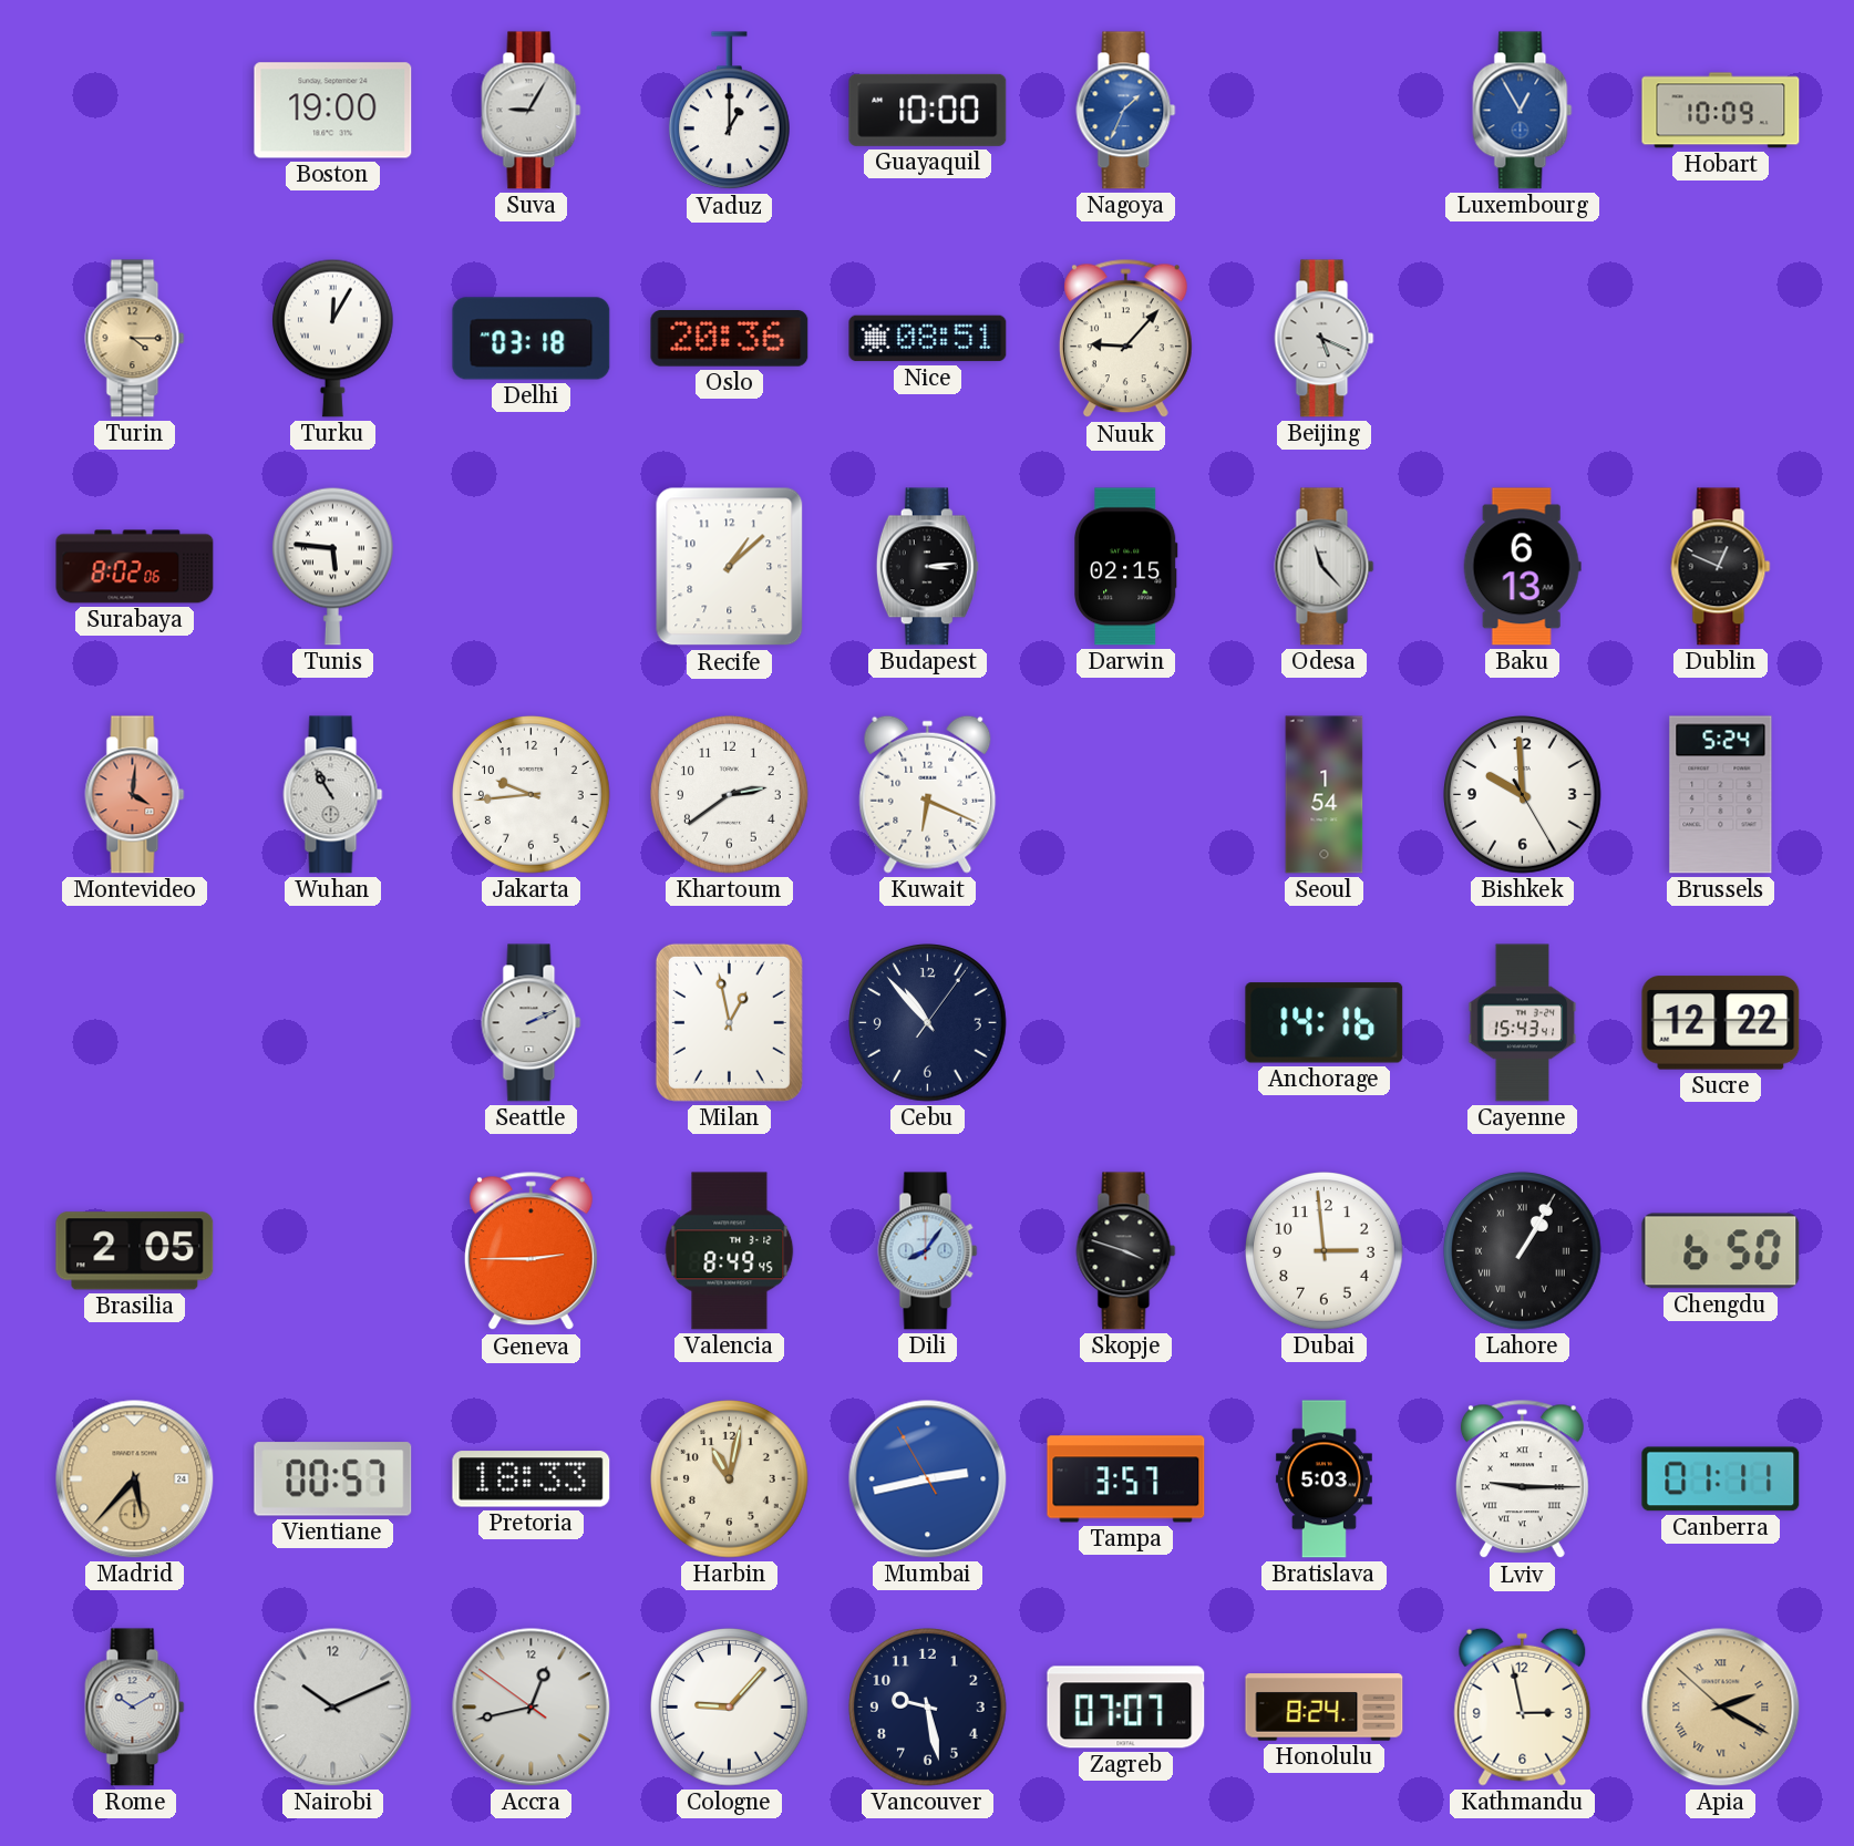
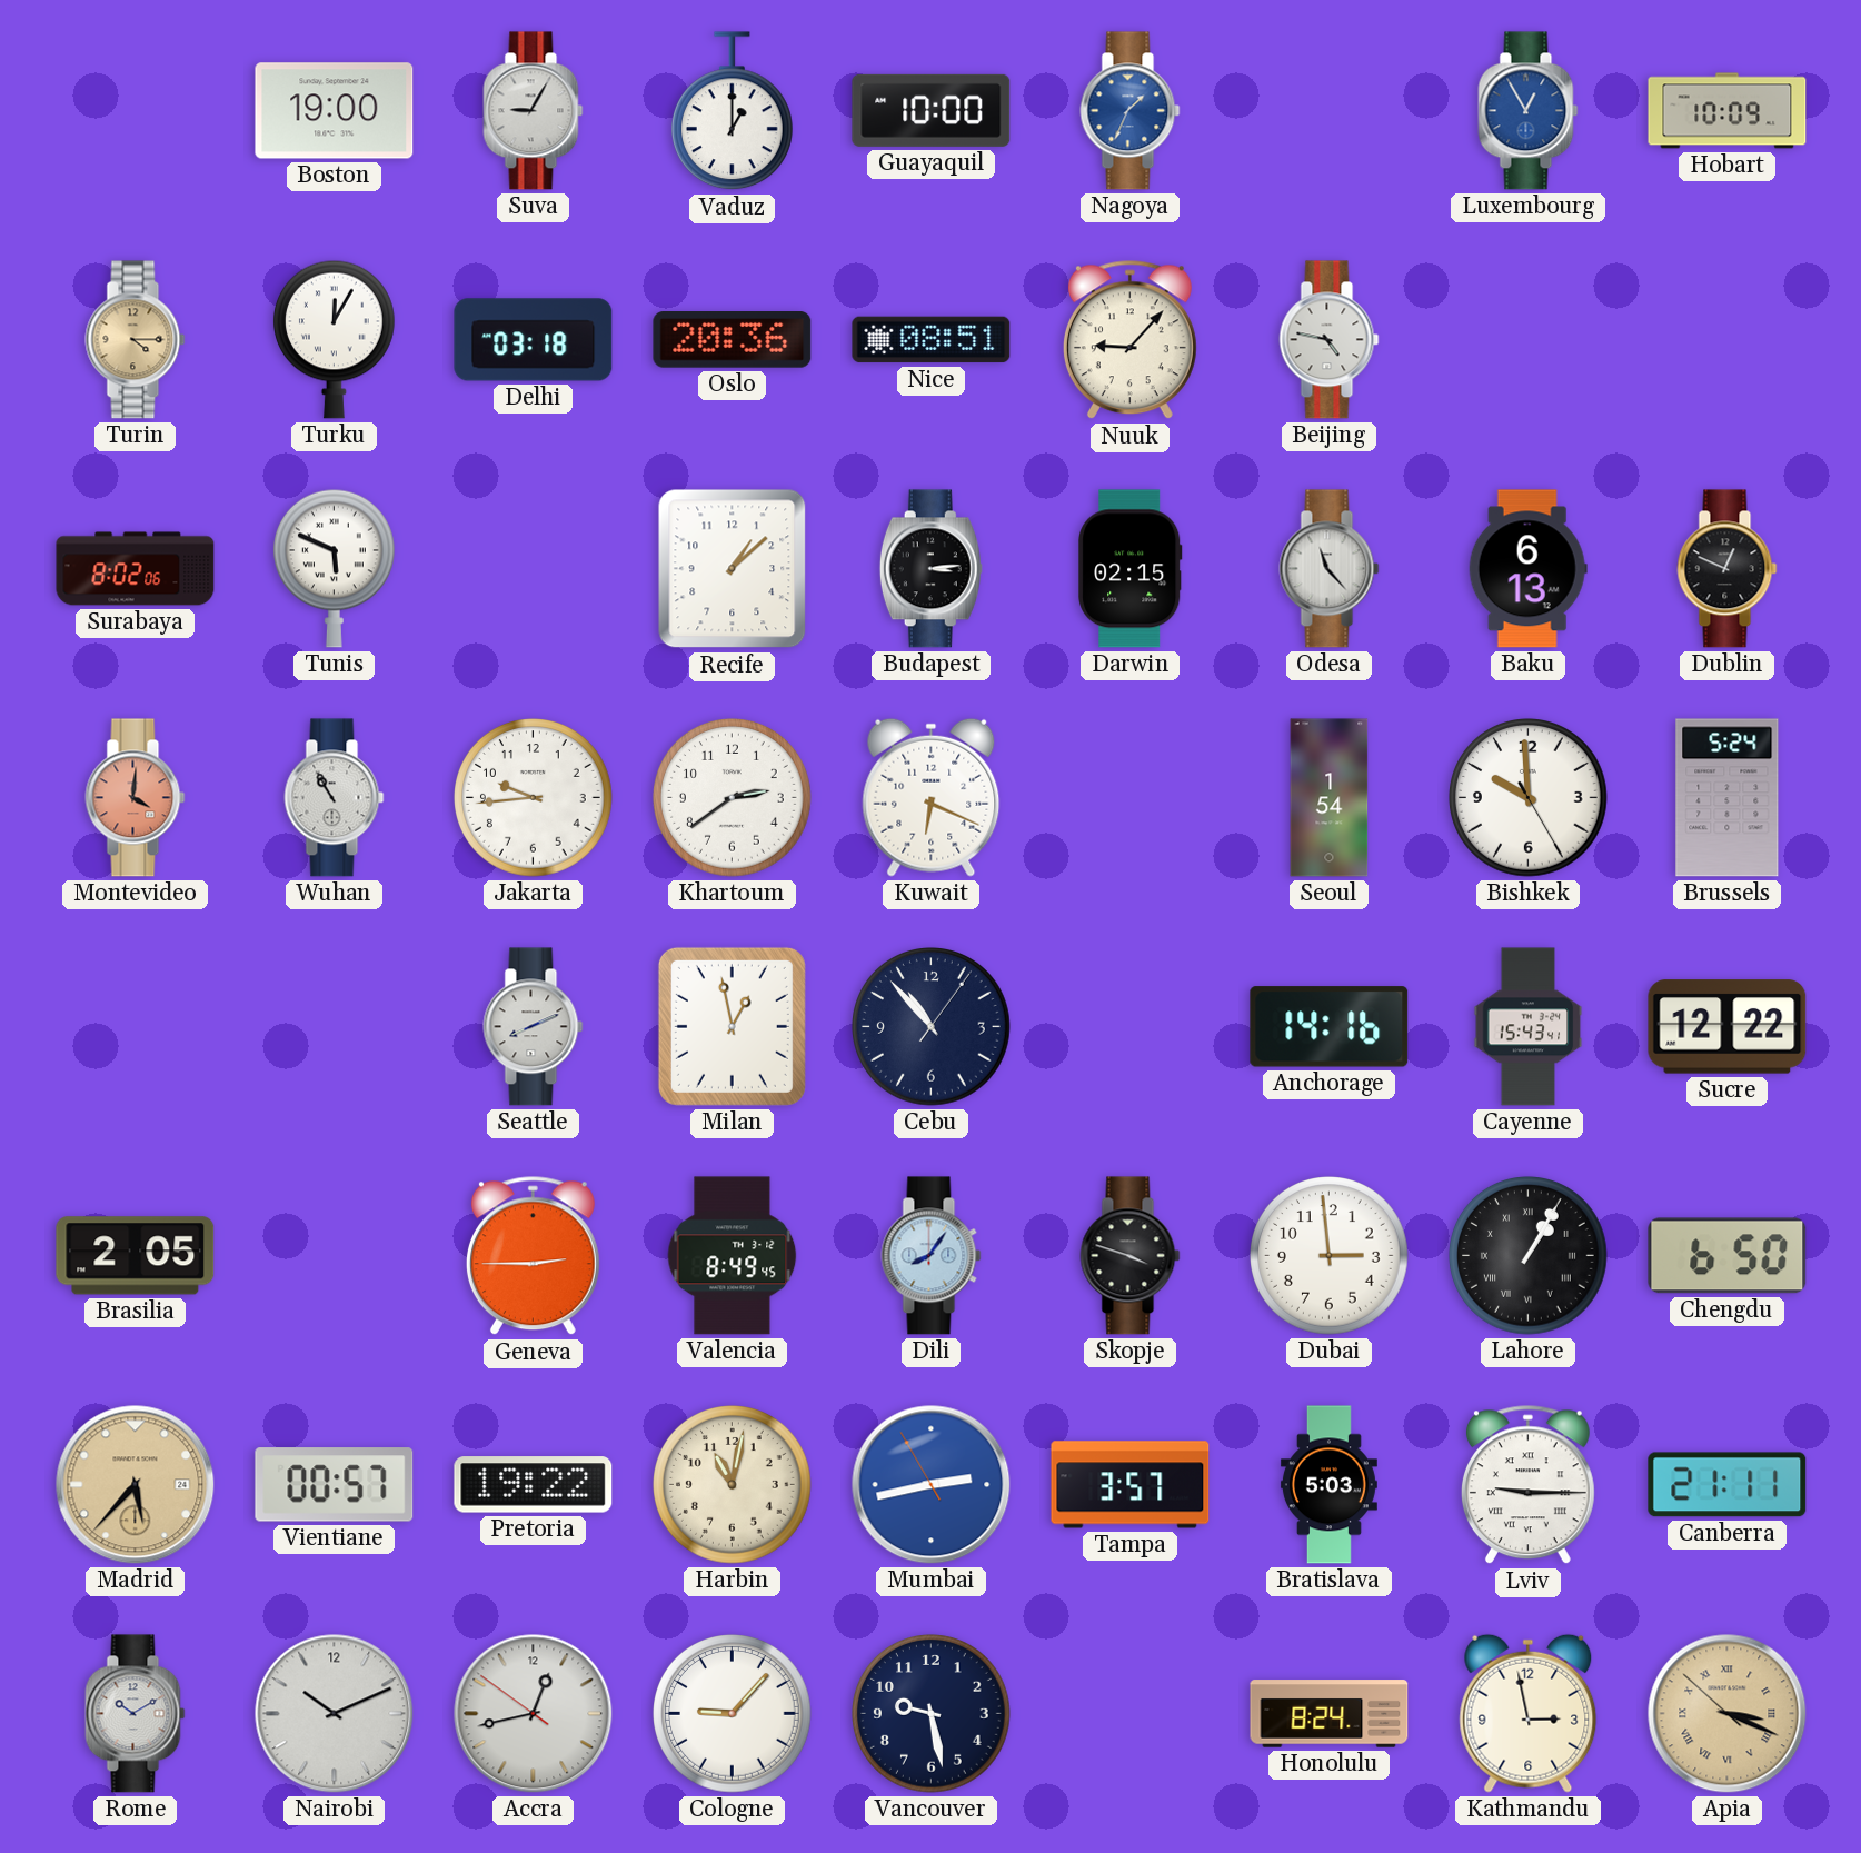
Beijing: 5:19 -> 4:47 (1330, 340)
Tunis: 5:46 -> 5:49 (334, 568)
Seattle: 2:11 -> 8:11 (534, 1027)
Pretoria: 18:33 -> 19:22 (534, 1485)
Canberra: 01:11 -> 21:11 (1728, 1485)
Zagreb: 07:07 -> none (1126, 1708)
Apia: 2:19 -> 3:18 (1728, 1714)
